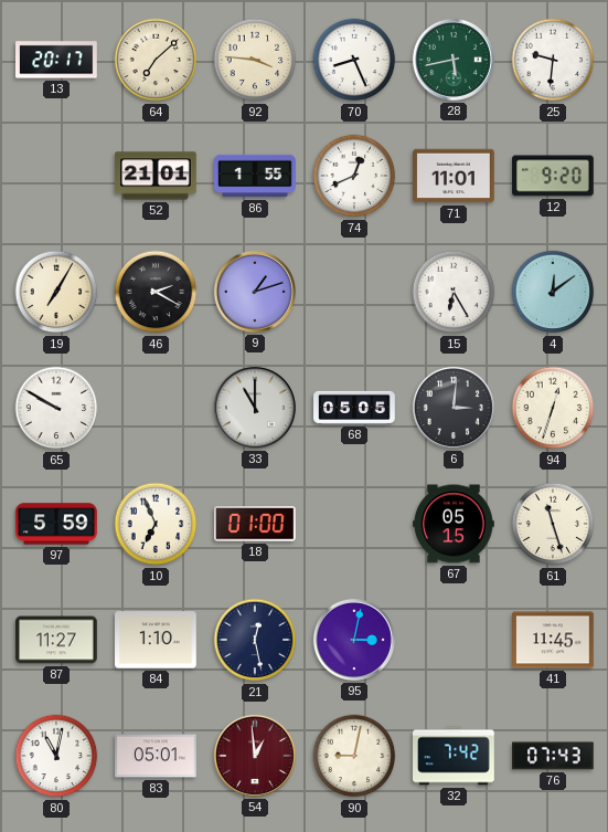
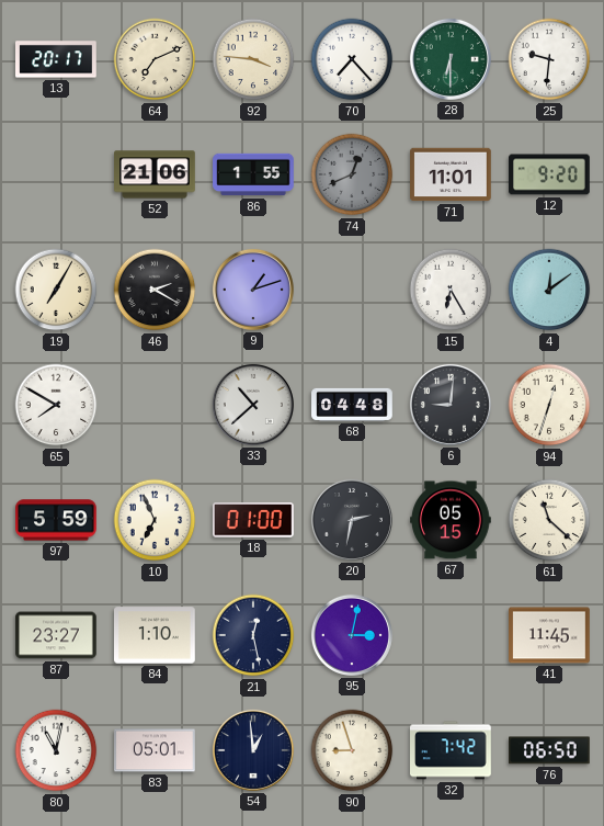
64: 7:08 -> 7:11 (155, 59)
70: 8:26 -> 7:23 (352, 59)
28: 5:43 -> 6:30 (451, 59)
52: 21:01 -> 21:06 (155, 174)
74 dial: white -> grey (352, 174)
65: 9:50 -> 7:50 (56, 405)
33: 11:00 -> 10:38 (253, 405)
68: 05:05 -> 04:48 (352, 405)
6: 3:01 -> 9:01 (451, 405)
20: none -> 2:32 (352, 520)
61: 11:27 -> 11:22 (549, 520)
87: 11:27 -> 23:27 (56, 635)
54 dial: burgundy -> navy (253, 750)
90: 9:02 -> 8:57 (352, 750)
76: 07:43 -> 06:50 (550, 750)
